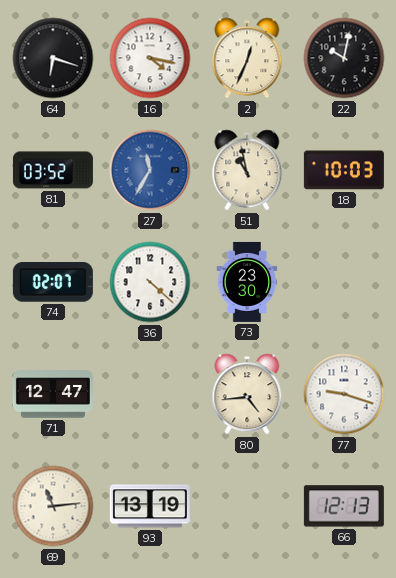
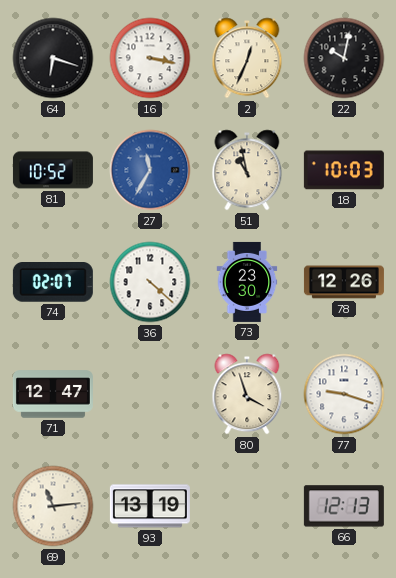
16: 4:17 -> 3:17 (150, 58)
81: 03:52 -> 10:52 (53, 170)
78: none -> 12:26 (344, 282)
80: 4:44 -> 3:57 (247, 394)
